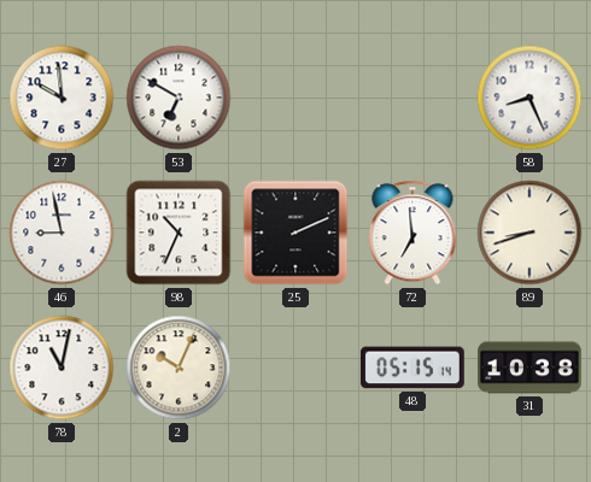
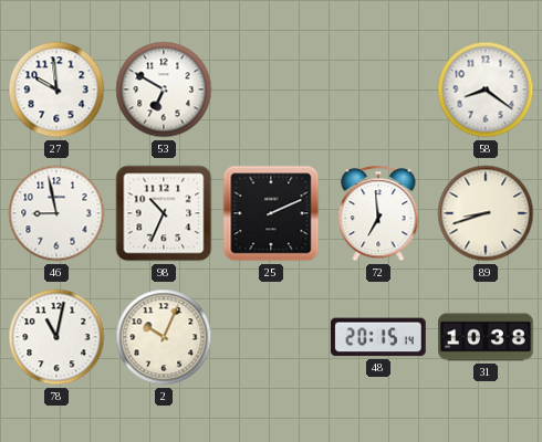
58: 8:26 -> 8:21 (486, 90)
48: 05:15 -> 20:15 (378, 337)
